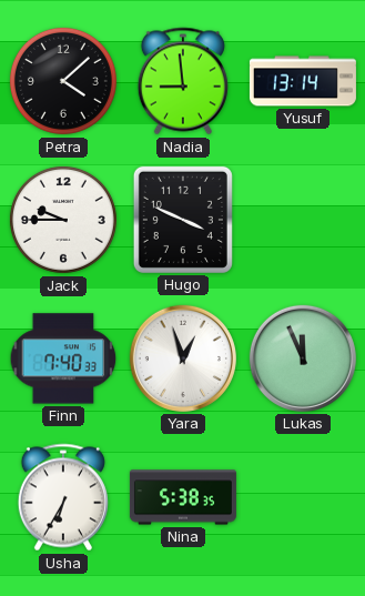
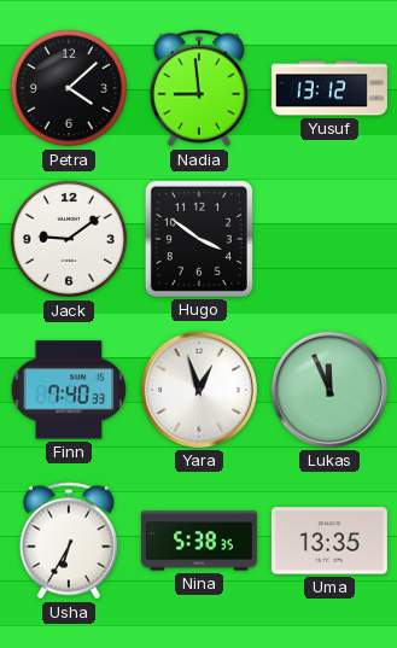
Yusuf: 13:14 -> 13:12 (329, 88)
Jack: 9:45 -> 9:09 (69, 239)
Hugo: 3:49 -> 3:51 (199, 239)
Uma: none -> 13:35 (329, 541)
